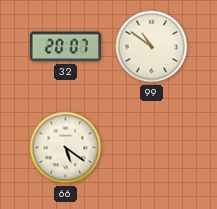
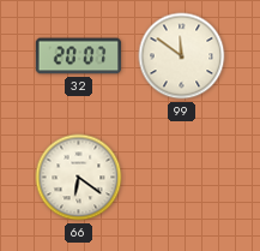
99: 10:51 -> 11:51 (182, 56)
66: 5:21 -> 6:21 (79, 178)
